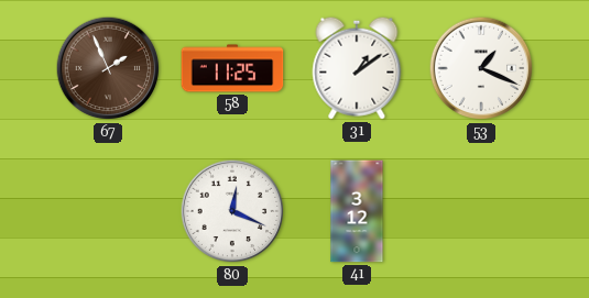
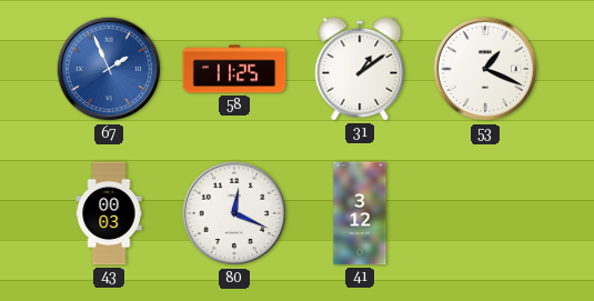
67 dial: brown -> blue (109, 69)
43: none -> 00:03 (109, 213)
